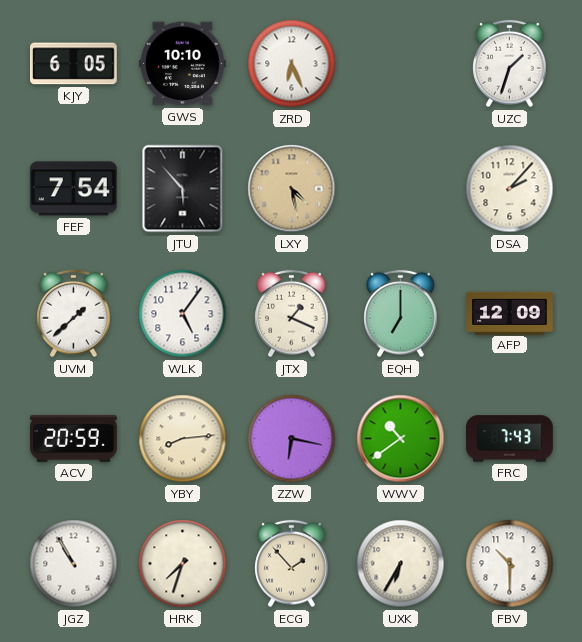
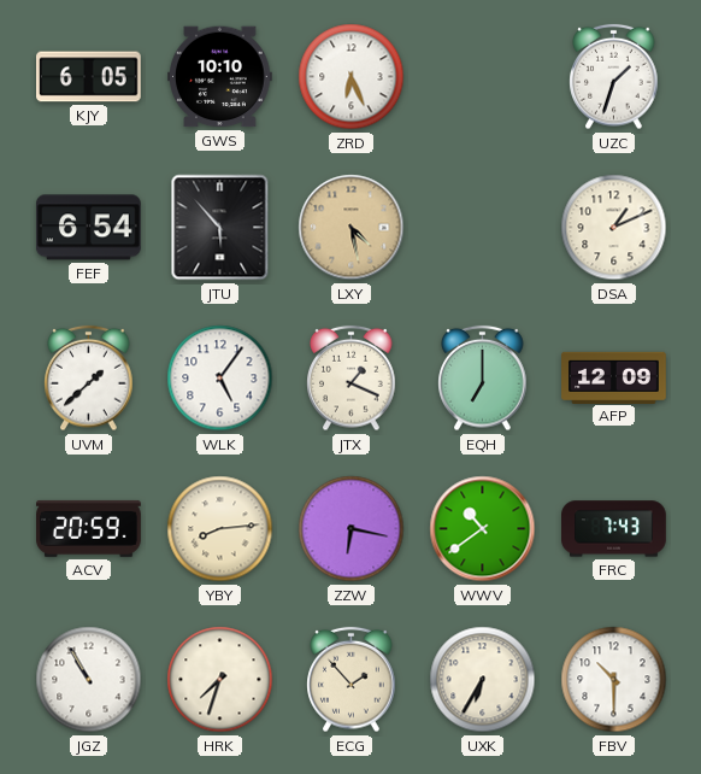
FEF: 7:54 -> 6:54 (88, 228)
DSA: 2:07 -> 1:11 (614, 228)
